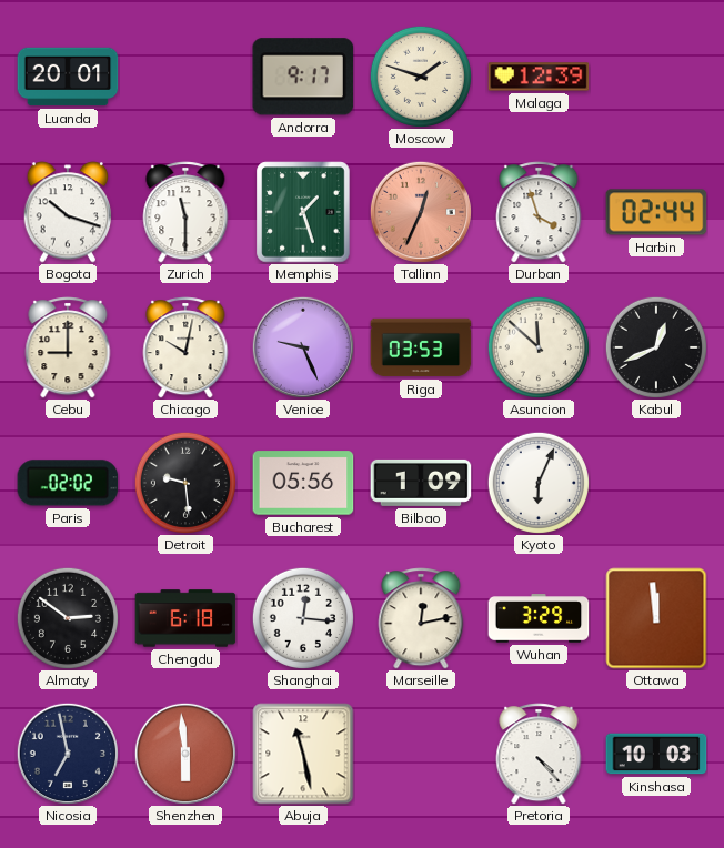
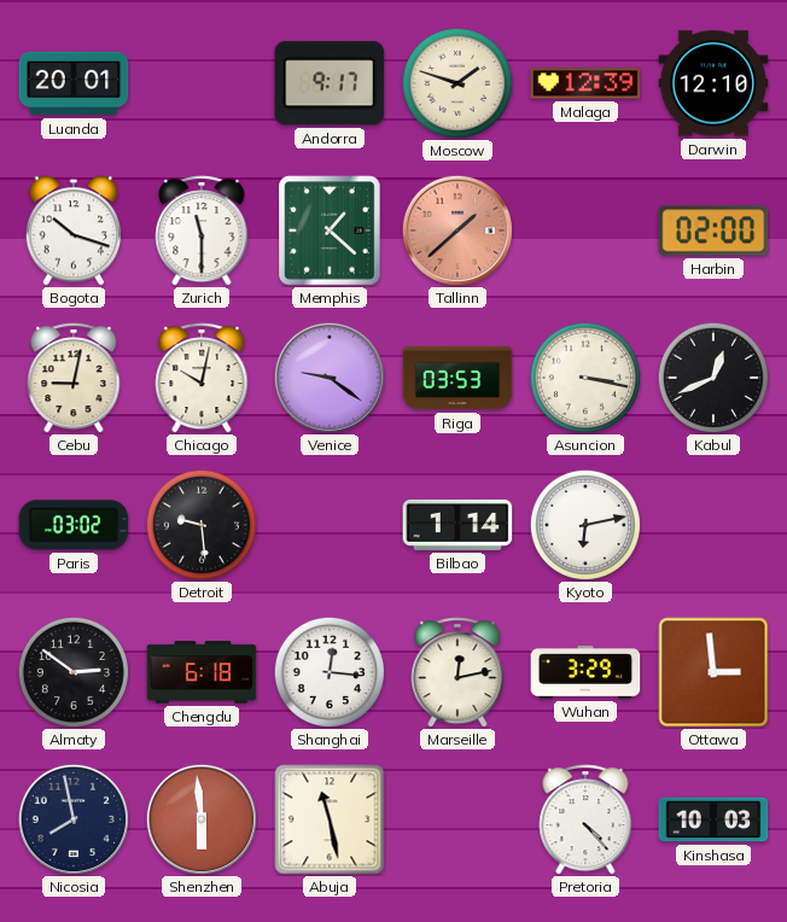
Darwin: none -> 12:10 (713, 83)
Memphis: 1:27 -> 1:22 (330, 230)
Tallinn: 12:34 -> 1:38 (457, 230)
Durban: 3:57 -> none (539, 212)
Harbin: 02:44 -> 02:00 (713, 230)
Cebu: 9:00 -> 9:02 (74, 378)
Venice: 9:26 -> 9:21 (330, 378)
Asuncion: 11:52 -> 3:17 (585, 378)
Paris: 02:02 -> 03:02 (74, 525)
Bucharest: 05:56 -> none (303, 483)
Bilbao: 1:09 -> 1:14 (457, 525)
Kyoto: 6:04 -> 6:13 (585, 525)
Ottawa: 11:59 -> 2:59 (713, 672)
Nicosia: 6:58 -> 7:58 (74, 819)
